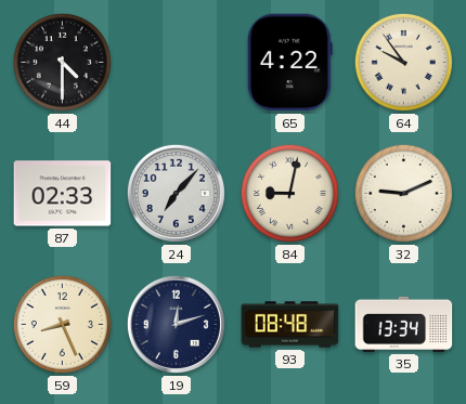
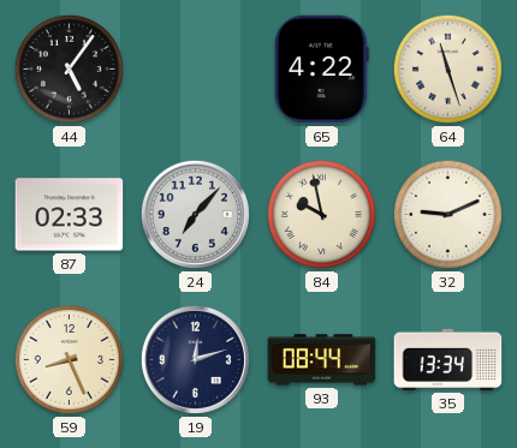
44: 4:30 -> 5:06 (69, 68)
64: 9:54 -> 11:27 (447, 68)
84: 9:02 -> 9:58 (321, 214)
93: 08:48 -> 08:44 (322, 360)
